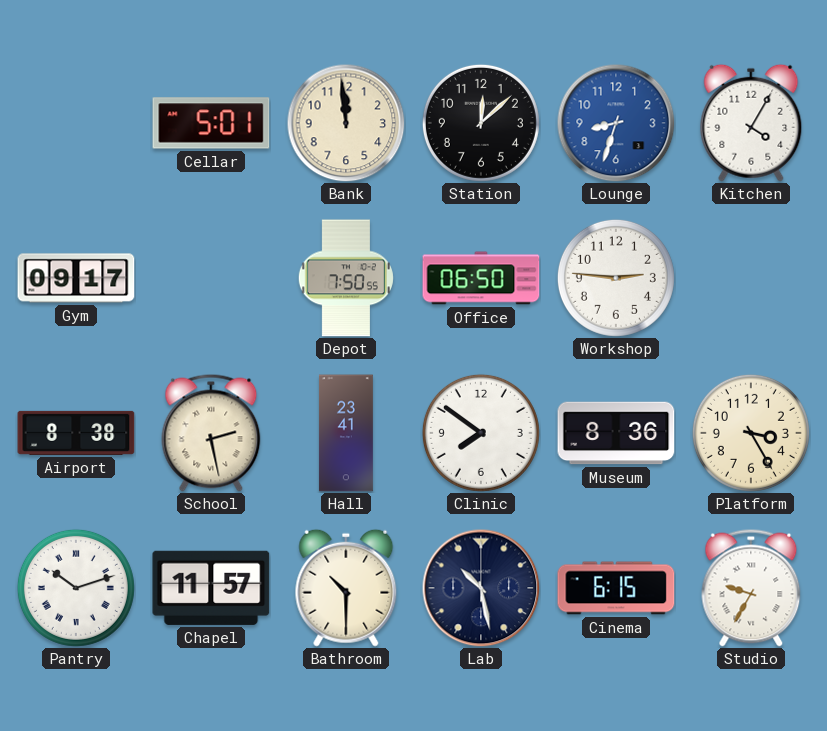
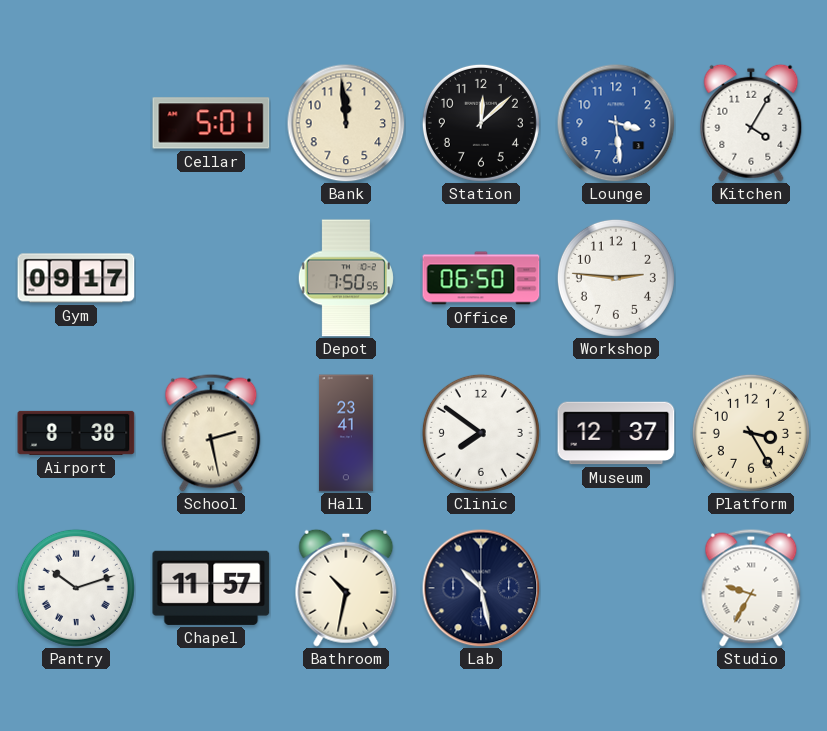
Lounge: 8:33 -> 3:29 (616, 123)
Museum: 8:36 -> 12:37 (616, 433)
Bathroom: 10:30 -> 10:32 (346, 588)
Cinema: 6:15 -> none (616, 588)
